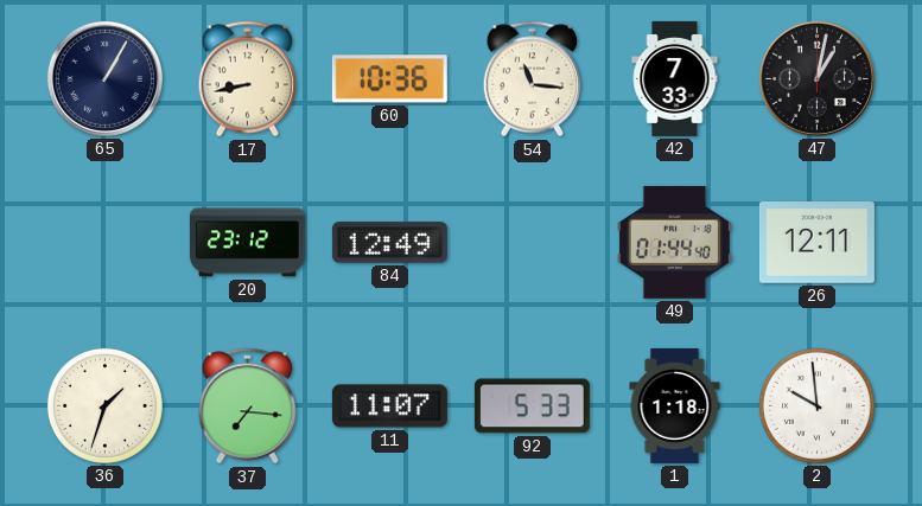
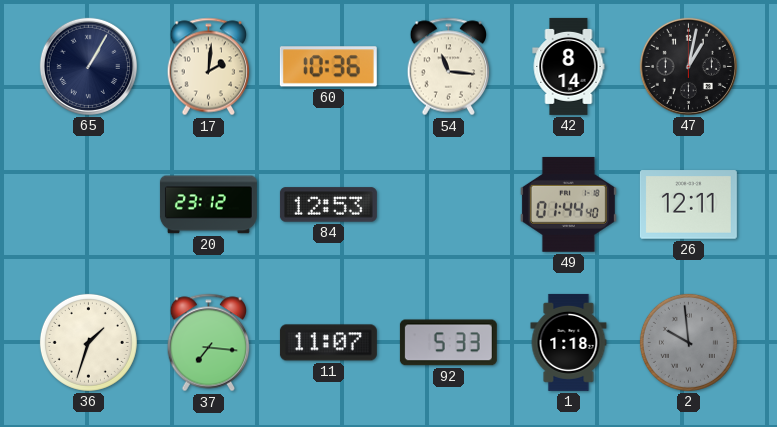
17: 8:43 -> 2:01 (209, 67)
42: 7:33 -> 8:14 (569, 66)
84: 12:49 -> 12:53 (328, 205)
2 dial: white -> grey (688, 342)
